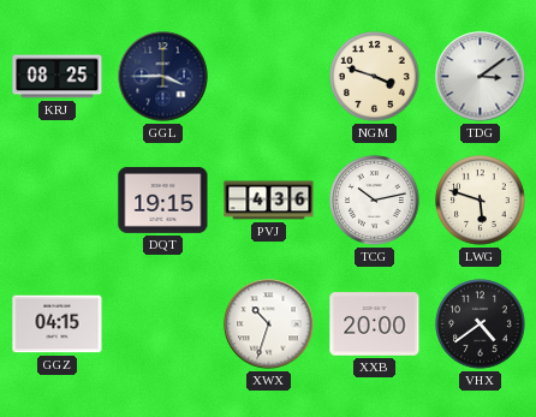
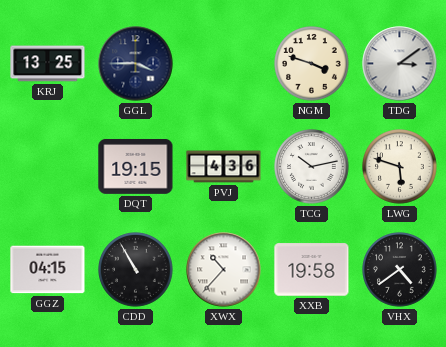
KRJ: 08:25 -> 13:25 (48, 64)
CDD: none -> 10:55 (136, 270)
XWX: 10:33 -> 10:37 (224, 270)
XXB: 20:00 -> 19:58 (312, 270)
